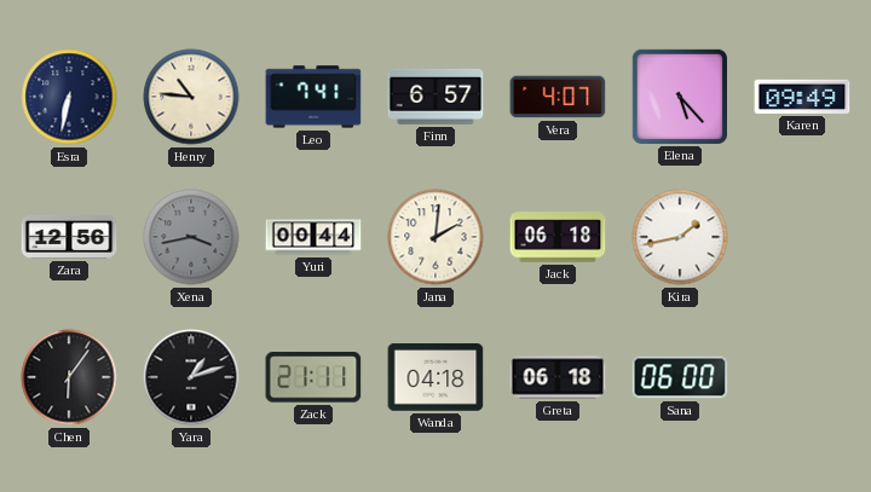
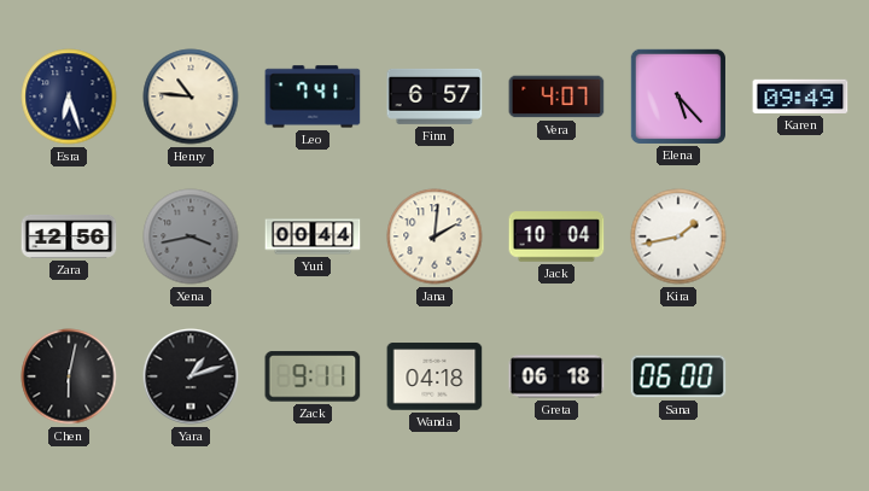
Esra: 6:32 -> 6:27 (69, 97)
Jack: 06:18 -> 10:04 (556, 236)
Chen: 6:06 -> 6:02 (69, 376)
Zack: 21:11 -> 9:11 (313, 376)
